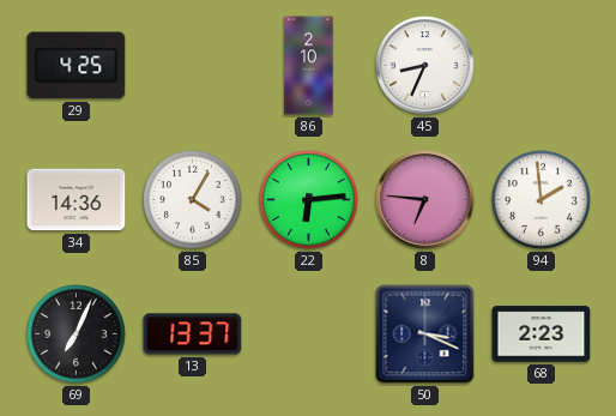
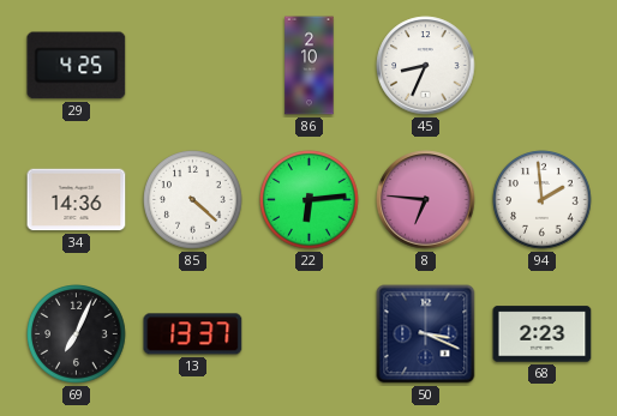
85: 4:05 -> 4:22 (193, 200)
